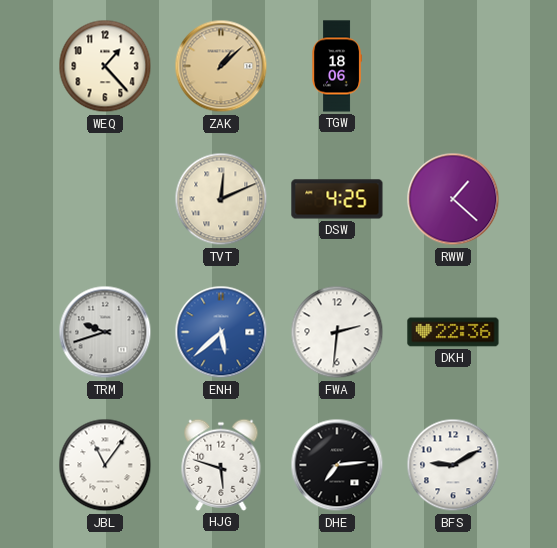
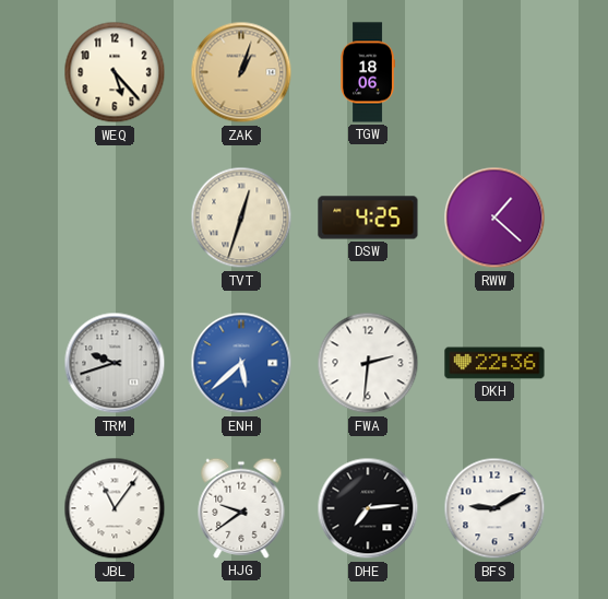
WEQ: 1:23 -> 5:23 (115, 72)
ZAK: 1:08 -> 1:03 (241, 72)
TVT: 12:11 -> 12:33 (241, 218)
HJG: 5:48 -> 9:39 (241, 508)
